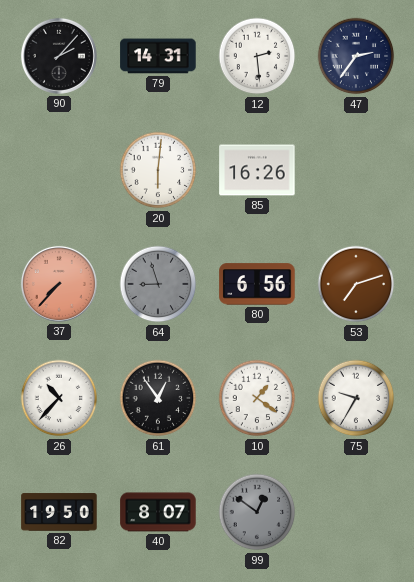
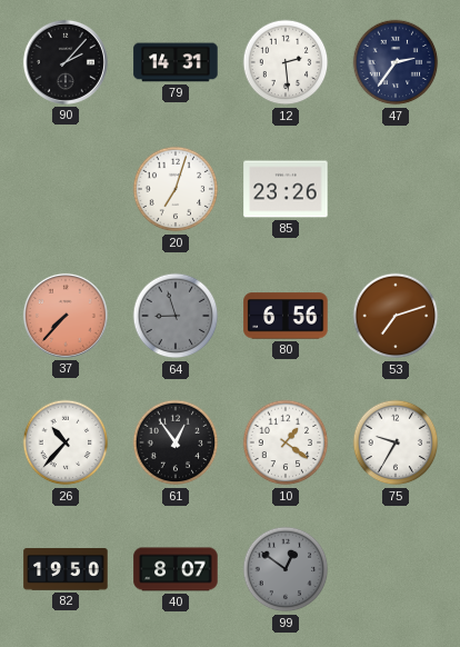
20: 6:01 -> 7:03 (176, 189)
85: 16:26 -> 23:26 (286, 189)
